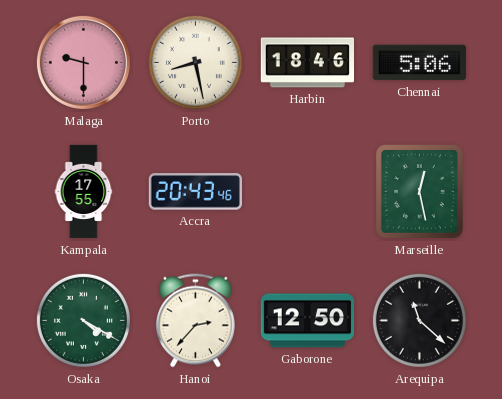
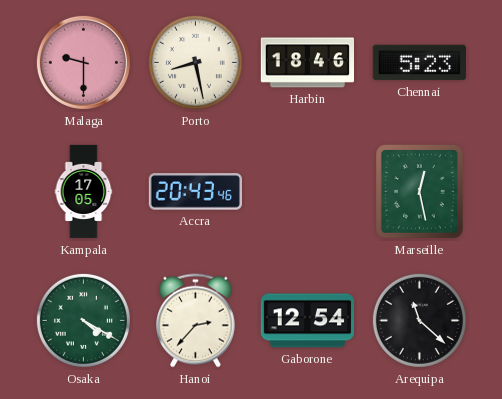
Chennai: 5:06 -> 5:23 (419, 63)
Kampala: 17:55 -> 17:05 (84, 192)
Gaborone: 12:50 -> 12:54 (307, 321)
